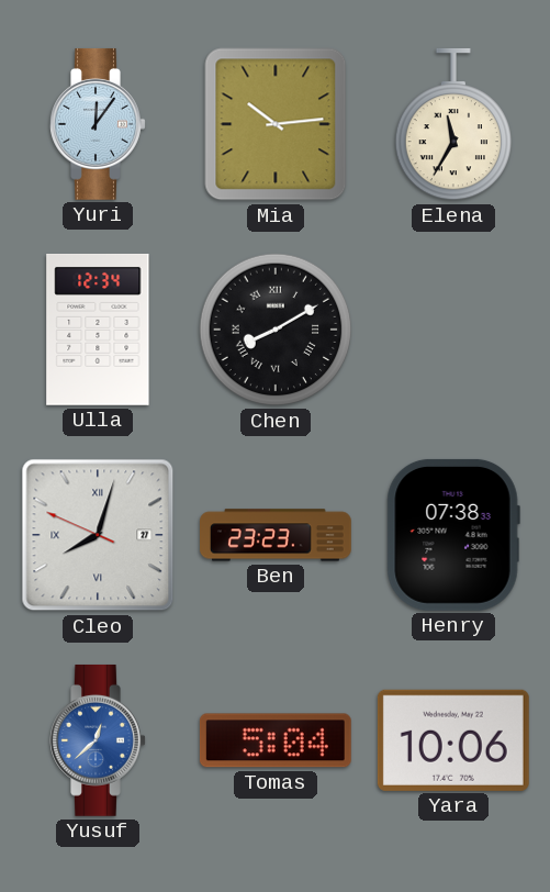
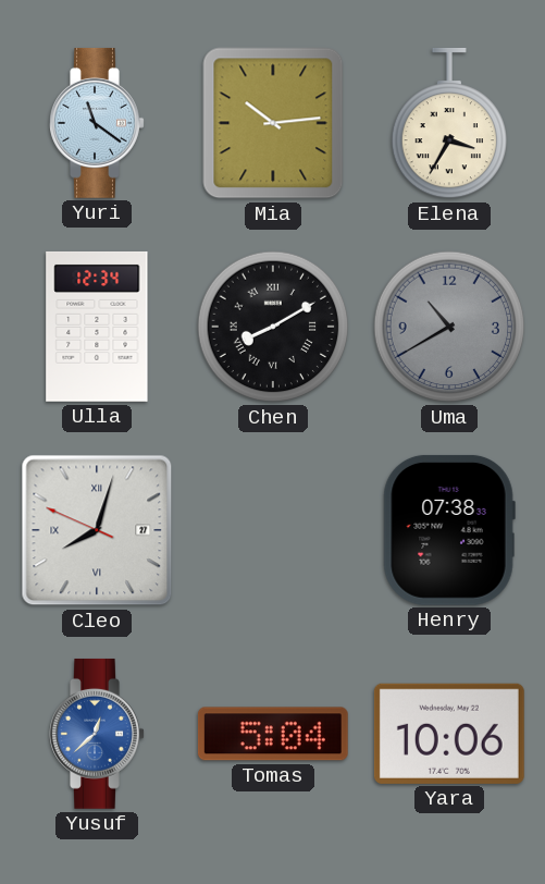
Yuri: 12:06 -> 11:21 (97, 123)
Elena: 11:35 -> 3:35 (448, 123)
Uma: none -> 10:40 (449, 327)
Ben: 23:23 -> none (277, 535)
